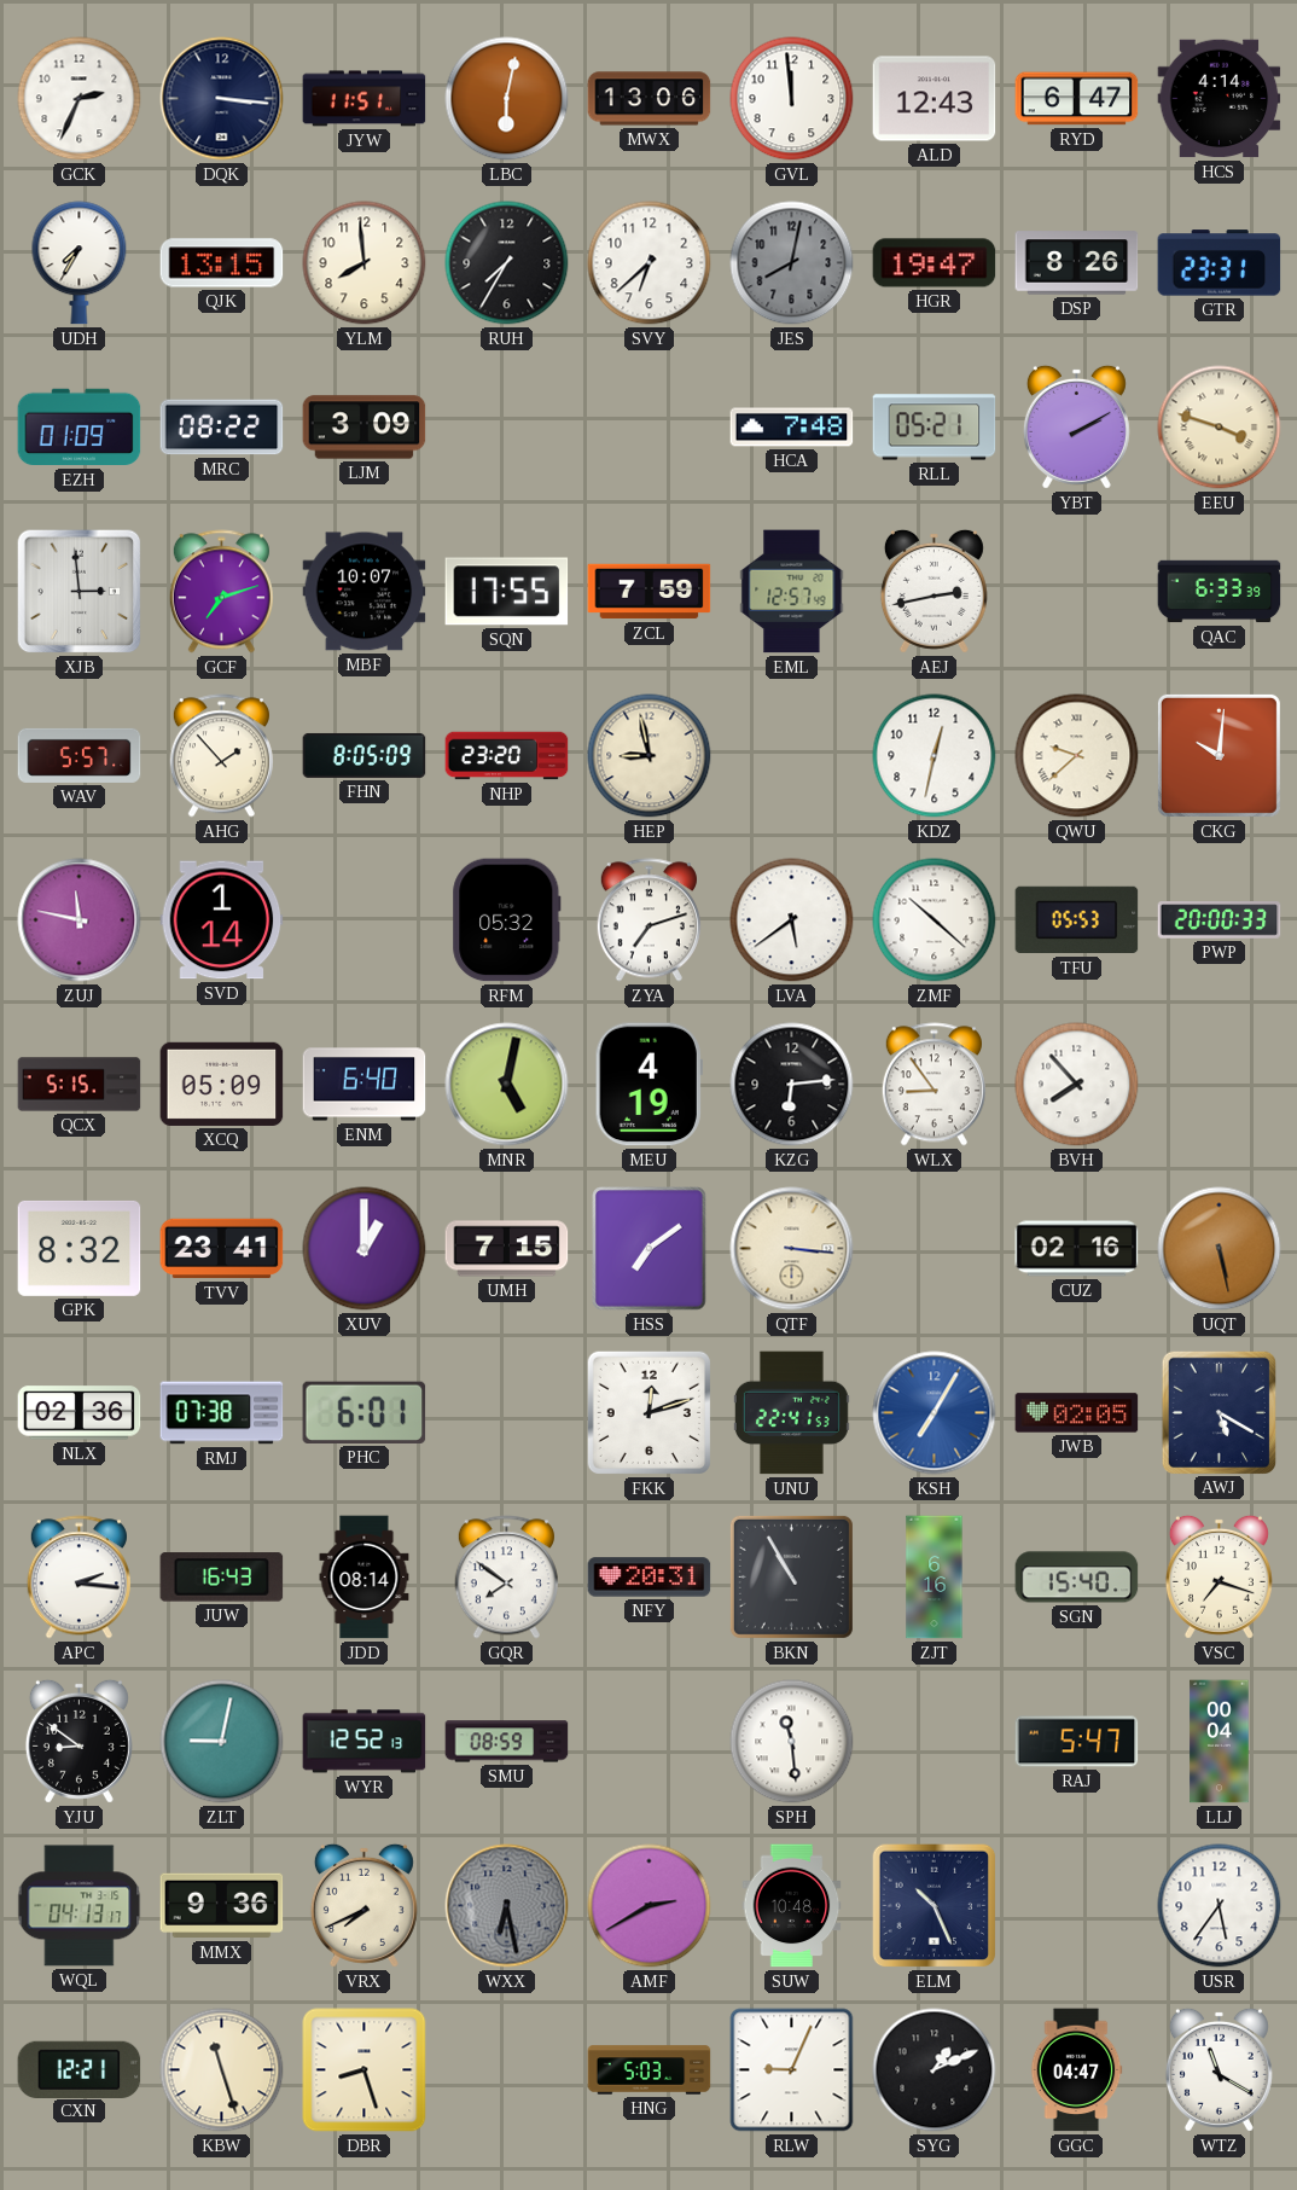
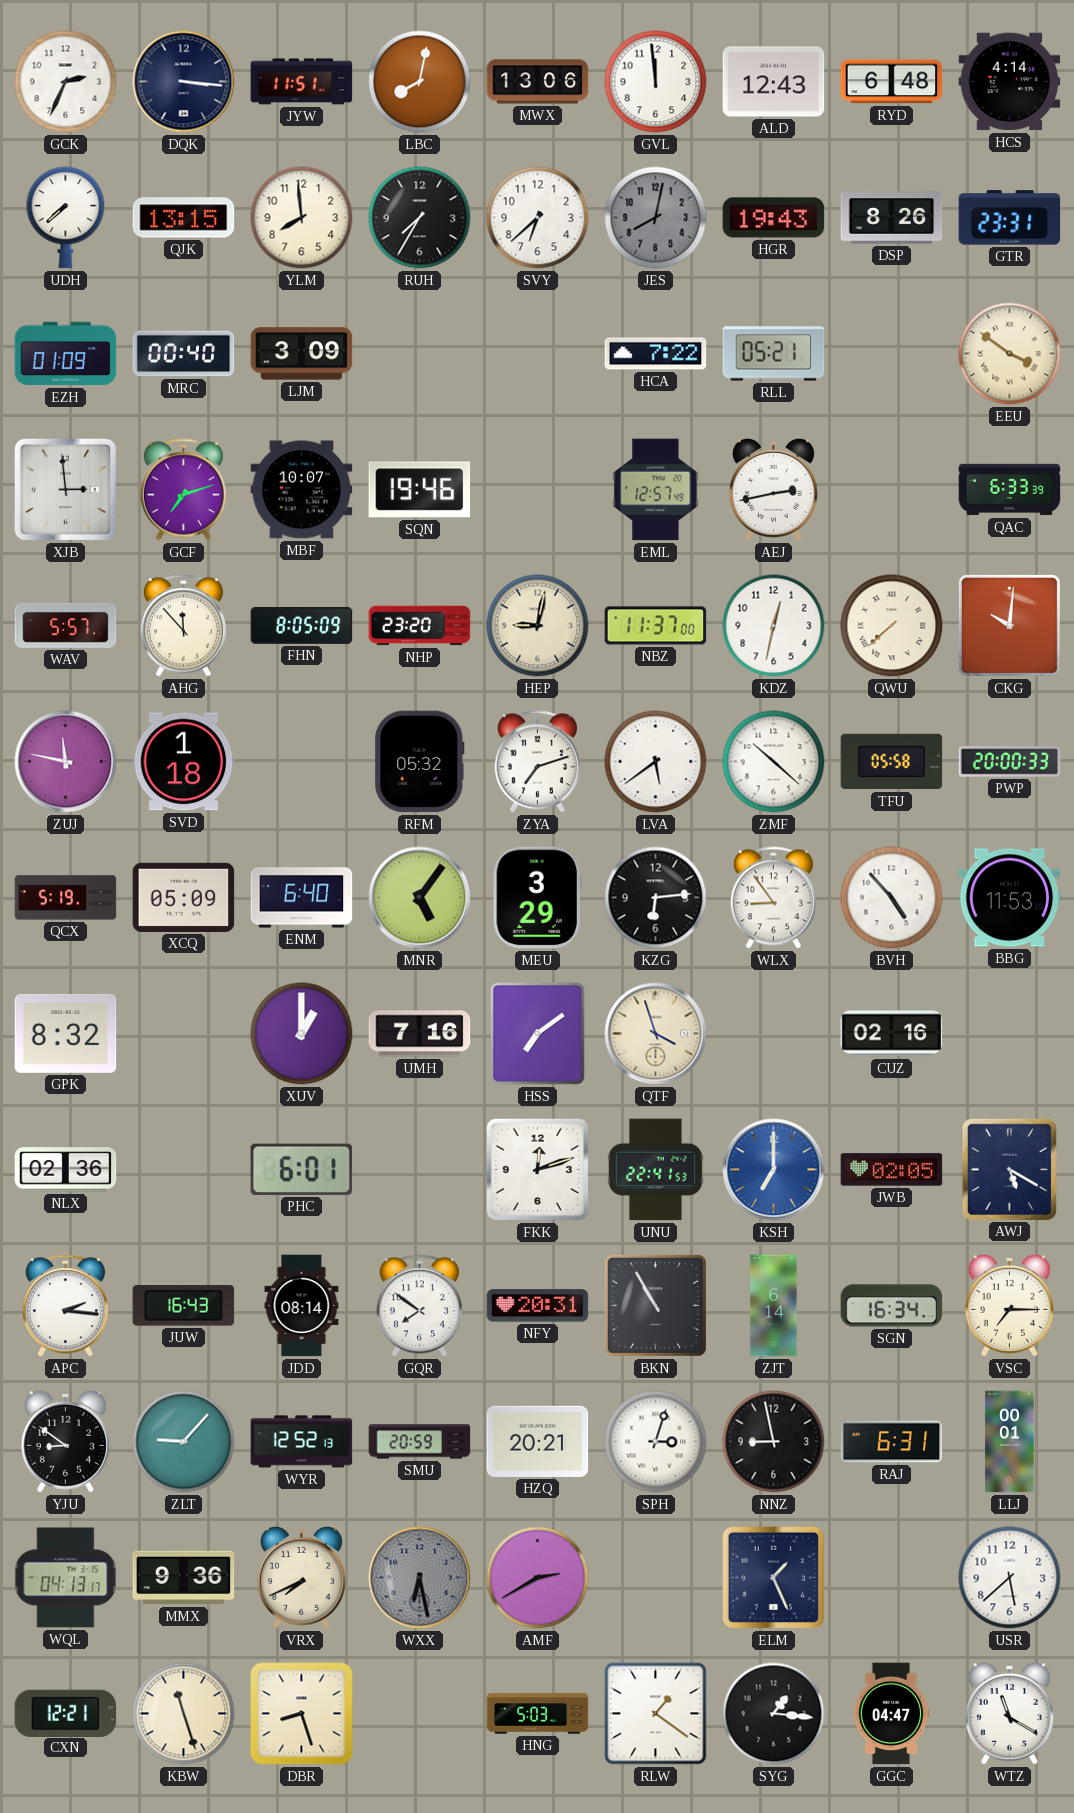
LBC: 6:02 -> 8:02 (420, 82)
RYD: 6:47 -> 6:48 (892, 82)
UDH: 7:35 -> 7:38 (66, 218)
HGR: 19:47 -> 19:43 (774, 218)
MRC: 08:22 -> 00:40 (184, 354)
HCA: 7:48 -> 7:22 (656, 354)
YBT: 2:10 -> none (1076, 426)
EEU: 3:48 -> 3:51 (1010, 354)
SQN: 17:55 -> 19:46 (420, 490)
ZCL: 7:59 -> none (650, 592)
AHG: 1:53 -> 11:53 (183, 626)
HEP: 8:58 -> 9:02 (538, 626)
NBZ: none -> 11:37 (656, 626)
QWU: 9:38 -> 7:38 (892, 626)
SVD: 1:14 -> 1:18 (184, 762)
TFU: 05:53 -> 05:58 (892, 762)
QCX: 5:15 -> 5:19 (66, 898)
MNR: 5:02 -> 5:06 (420, 898)
MEU: 4:19 -> 3:29 (537, 898)
BVH: 7:53 -> 4:53 (892, 898)
BBG: none -> 11:53 (1010, 898)
TVV: 23:41 -> none (222, 1249)
UMH: 7:15 -> 7:16 (420, 1034)
QTF: 3:16 -> 3:57 (656, 1034)
UQT: 5:28 -> none (1220, 1249)
RMJ: 07:38 -> none (222, 1413)
KSH: 7:05 -> 7:00 (774, 1170)
ZJT: 6:16 -> 6:14 (774, 1306)
SGN: 15:40 -> 16:34 (892, 1306)
VSC: 7:18 -> 7:15 (1009, 1305)
ZLT: 9:02 -> 9:07 (184, 1442)
SMU: 08:59 -> 20:59 (420, 1442)
HZQ: none -> 20:21 (538, 1441)
SPH: 11:29 -> 3:03 (656, 1442)
NNZ: none -> 8:58 (774, 1442)
RAJ: 5:47 -> 6:31 (892, 1442)
LLJ: 00:04 -> 00:01 (1010, 1442)
SUW: 10:48 -> none (792, 1906)
ELM: 10:26 -> 1:26 (774, 1578)
USR: 5:36 -> 5:38 (1010, 1578)
RLW: 9:04 -> 1:21 (656, 1714)
SYG: 1:11 -> 1:16 (774, 1714)
